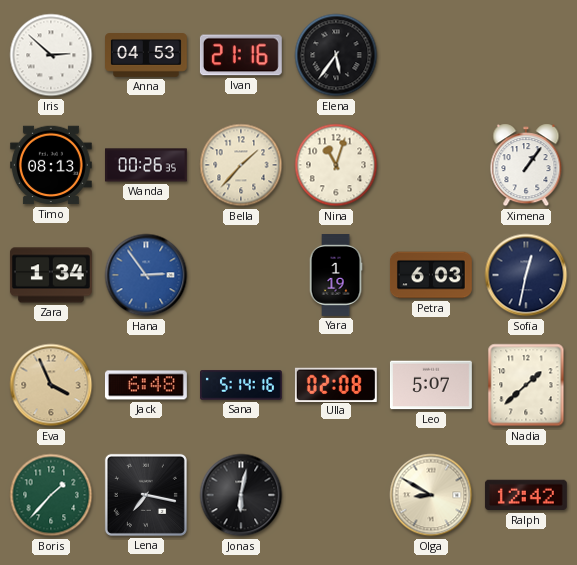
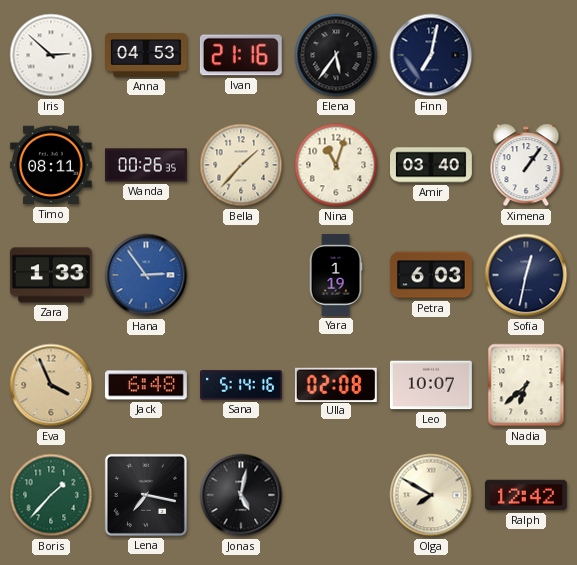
Finn: none -> 7:02 (431, 55)
Timo: 08:13 -> 08:11 (51, 165)
Amir: none -> 03:40 (432, 165)
Zara: 1:34 -> 1:33 (51, 275)
Leo: 5:07 -> 10:07 (431, 385)
Nadia: 1:38 -> 6:38 (526, 385)
Jonas: 6:02 -> 5:02 (241, 495)
Olga: 8:50 -> 7:50 (431, 495)
